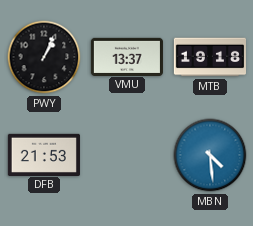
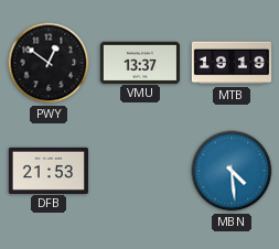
PWY: 1:04 -> 12:51 (49, 63)
MTB: 19:18 -> 19:19 (230, 63)
